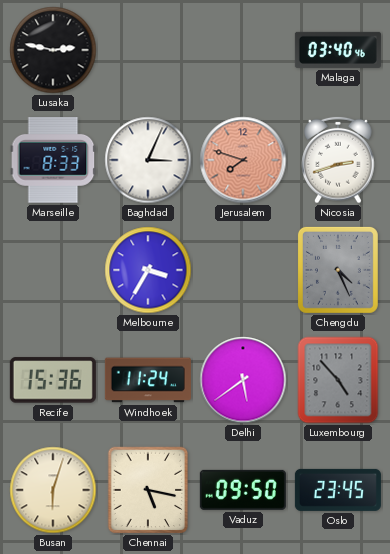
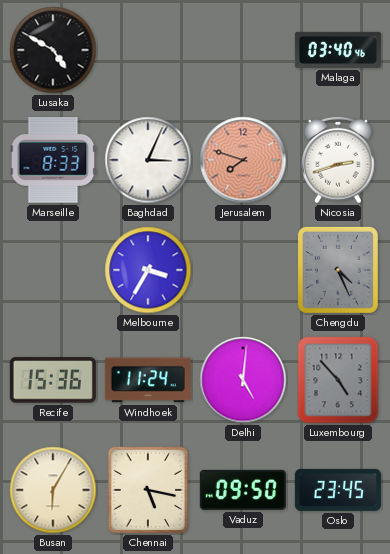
Lusaka: 2:47 -> 4:50 (53, 50)
Delhi: 5:39 -> 5:01 (243, 380)
Busan: 6:03 -> 6:05 (53, 490)
